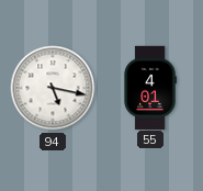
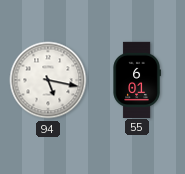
55: 4:01 -> 6:01 (137, 79)
